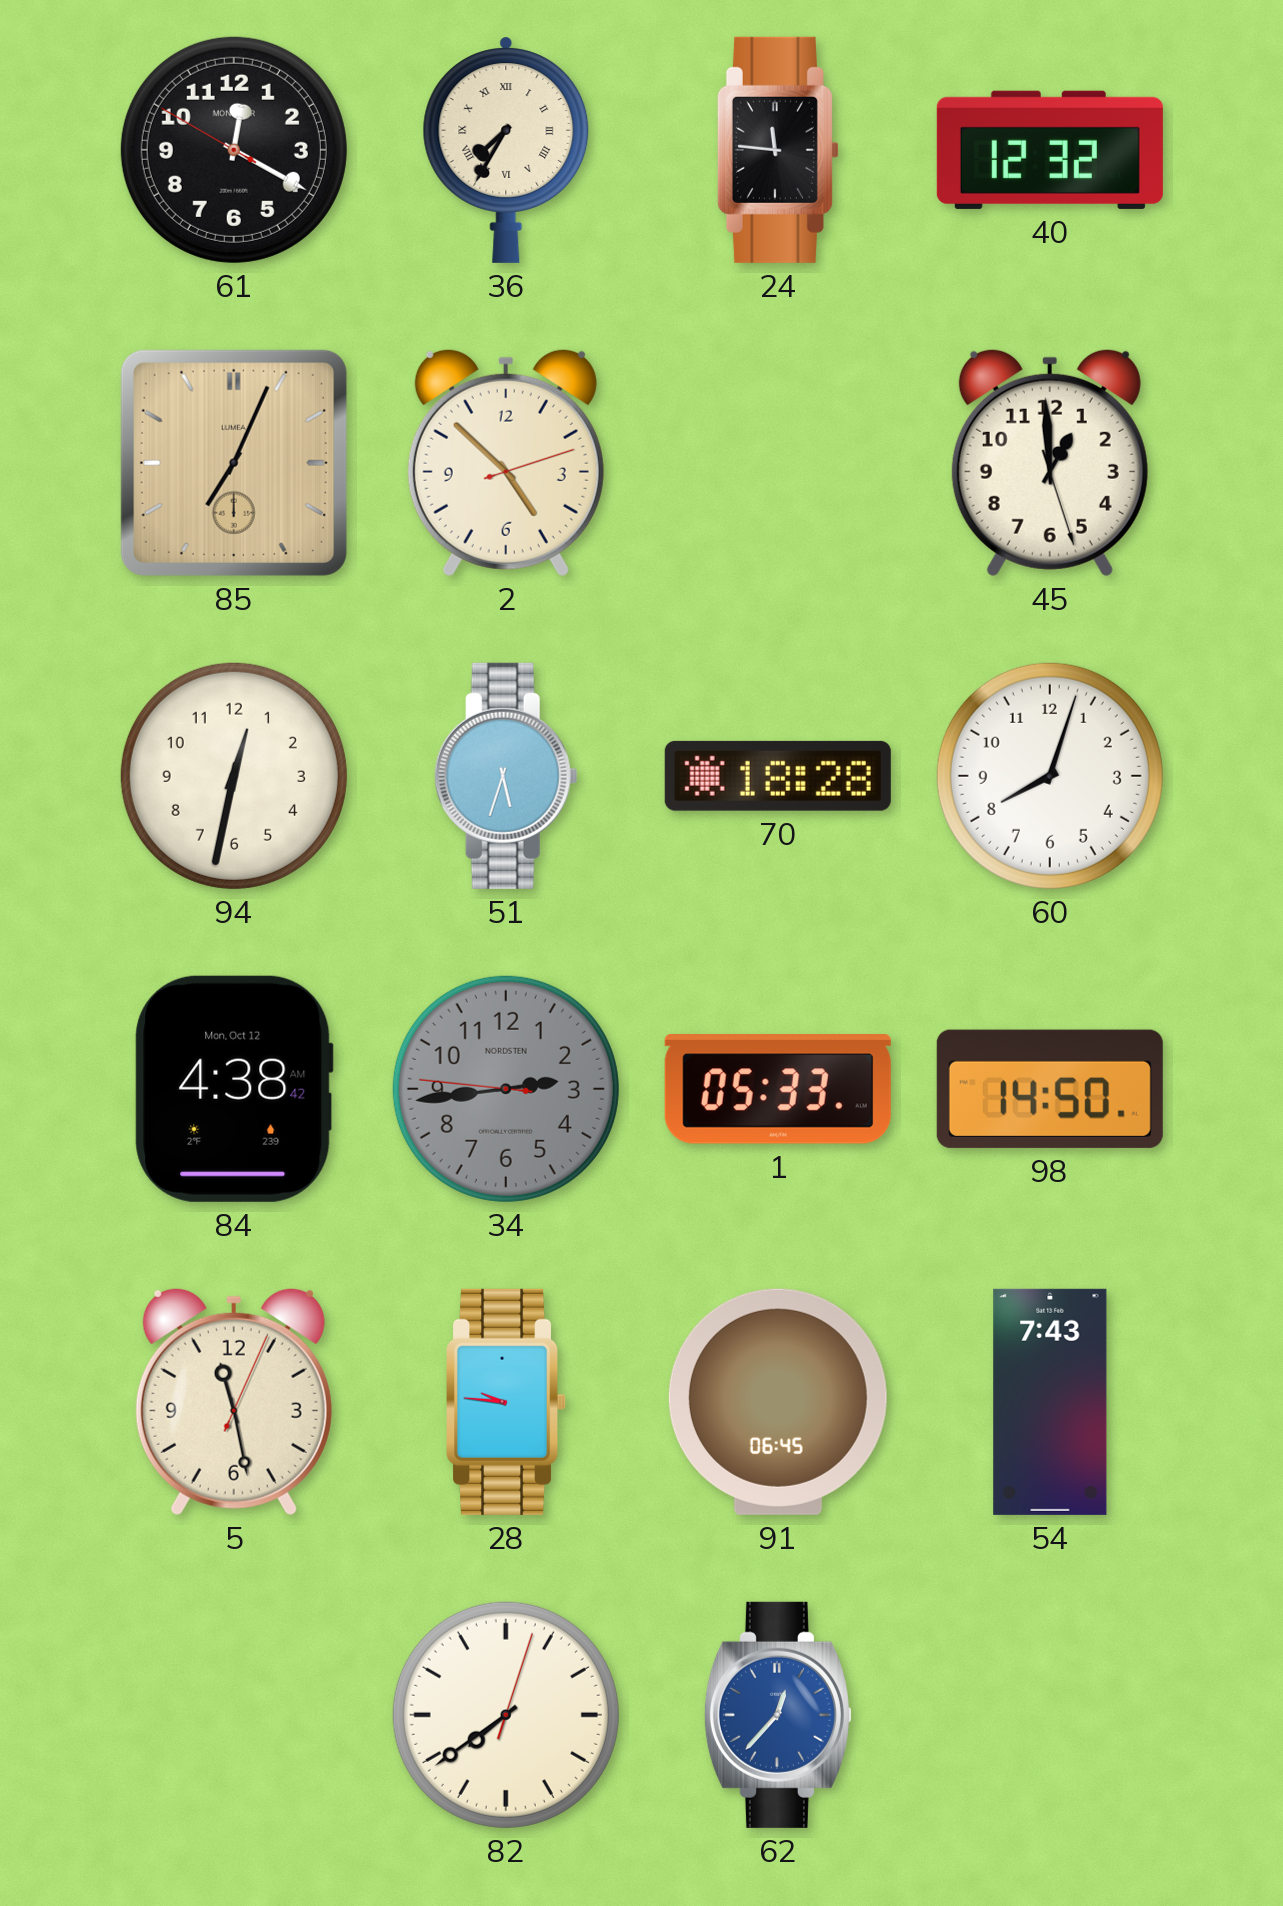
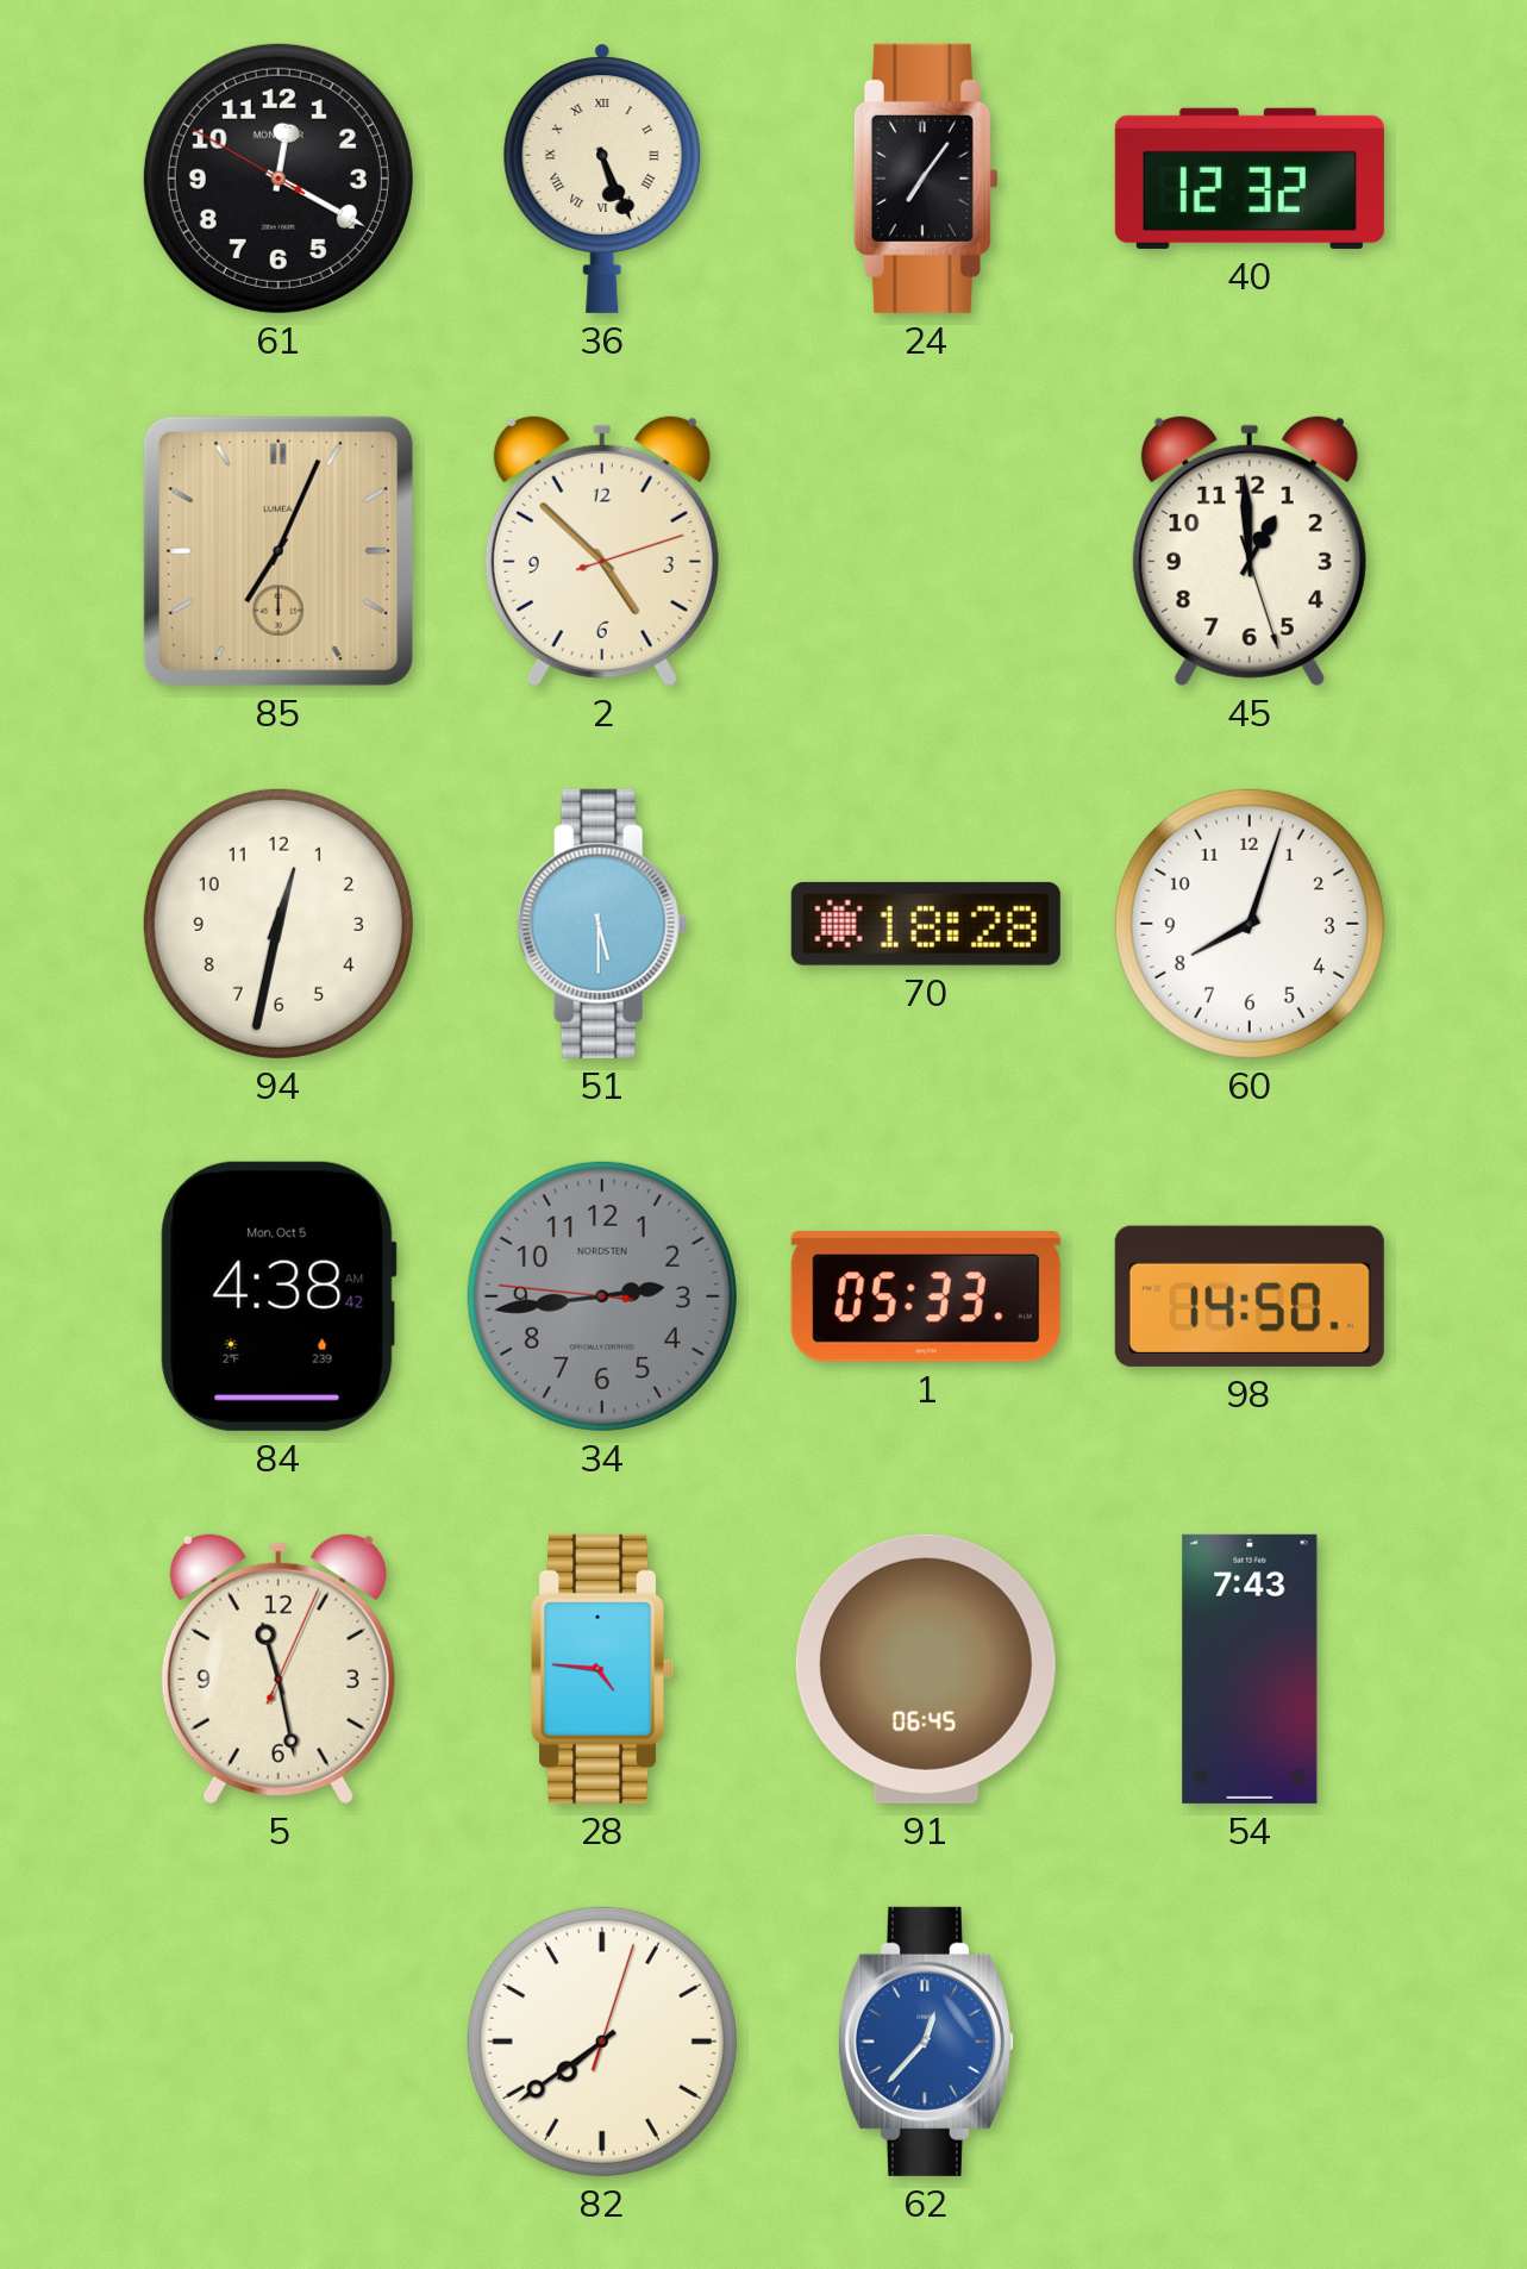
36: 7:35 -> 5:26 (602, 179)
24: 11:46 -> 7:06 (926, 179)
51: 5:33 -> 5:30 (602, 924)
84 date: Mon, Oct 12 -> Mon, Oct 5 (279, 1296)
28: 9:46 -> 4:46 (603, 1669)
